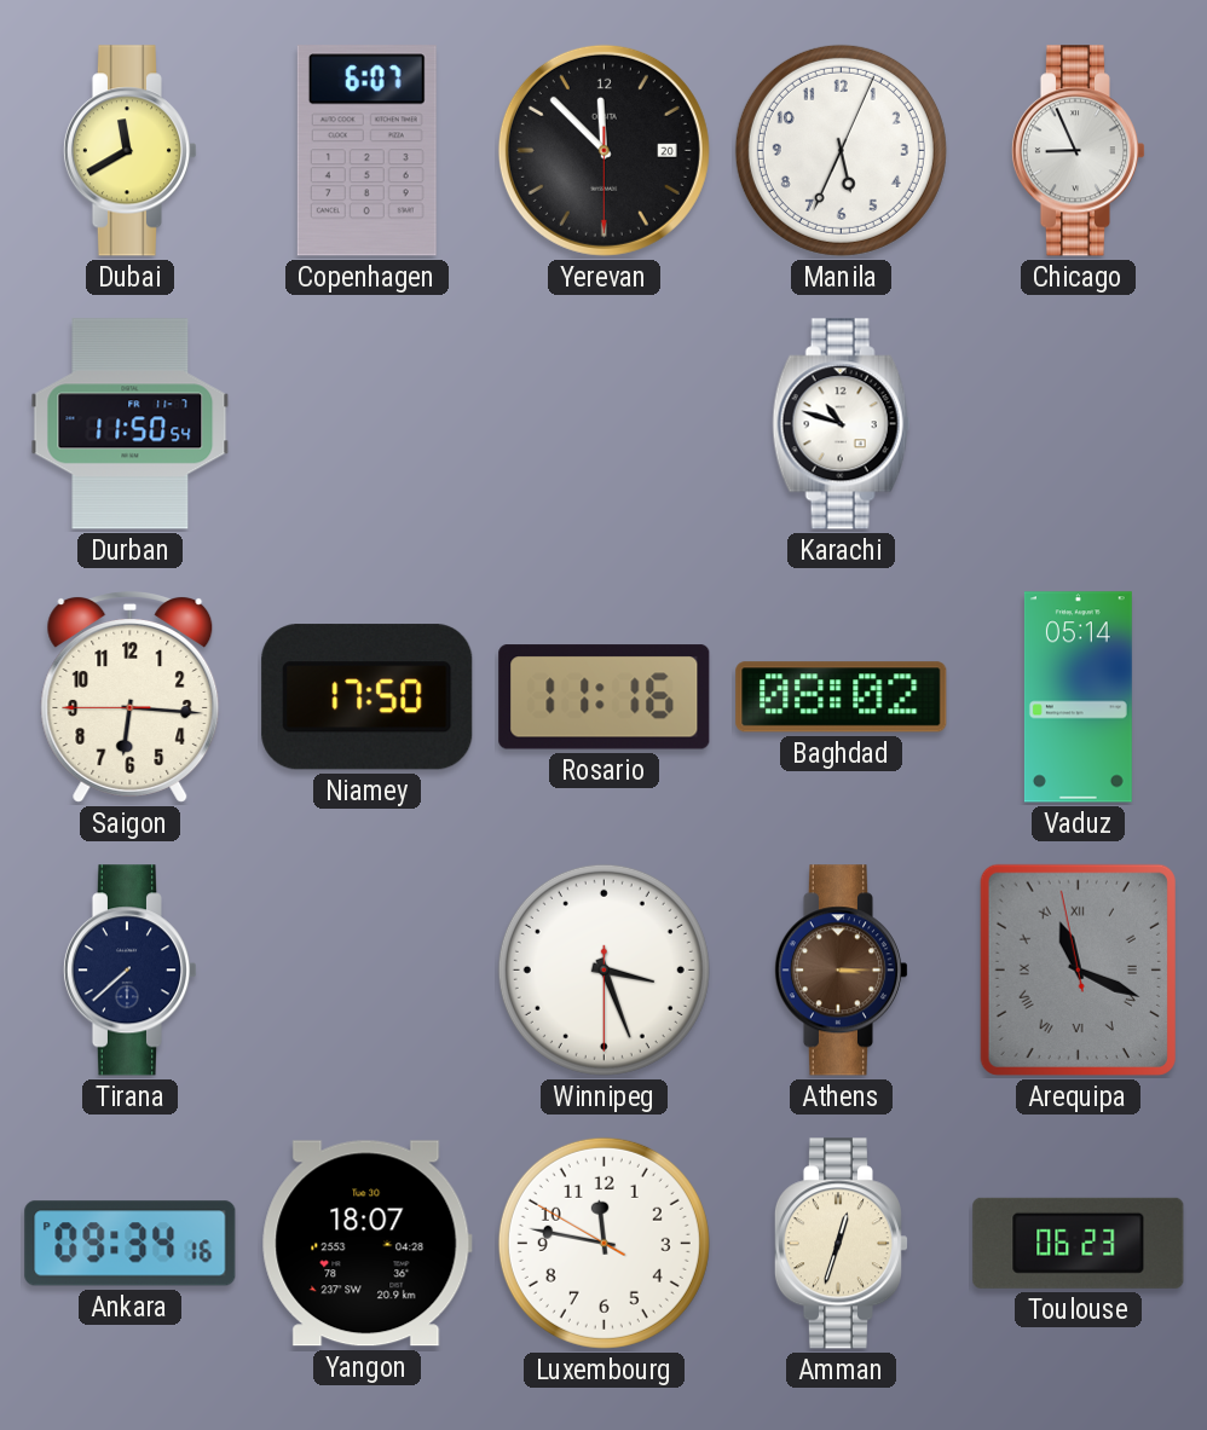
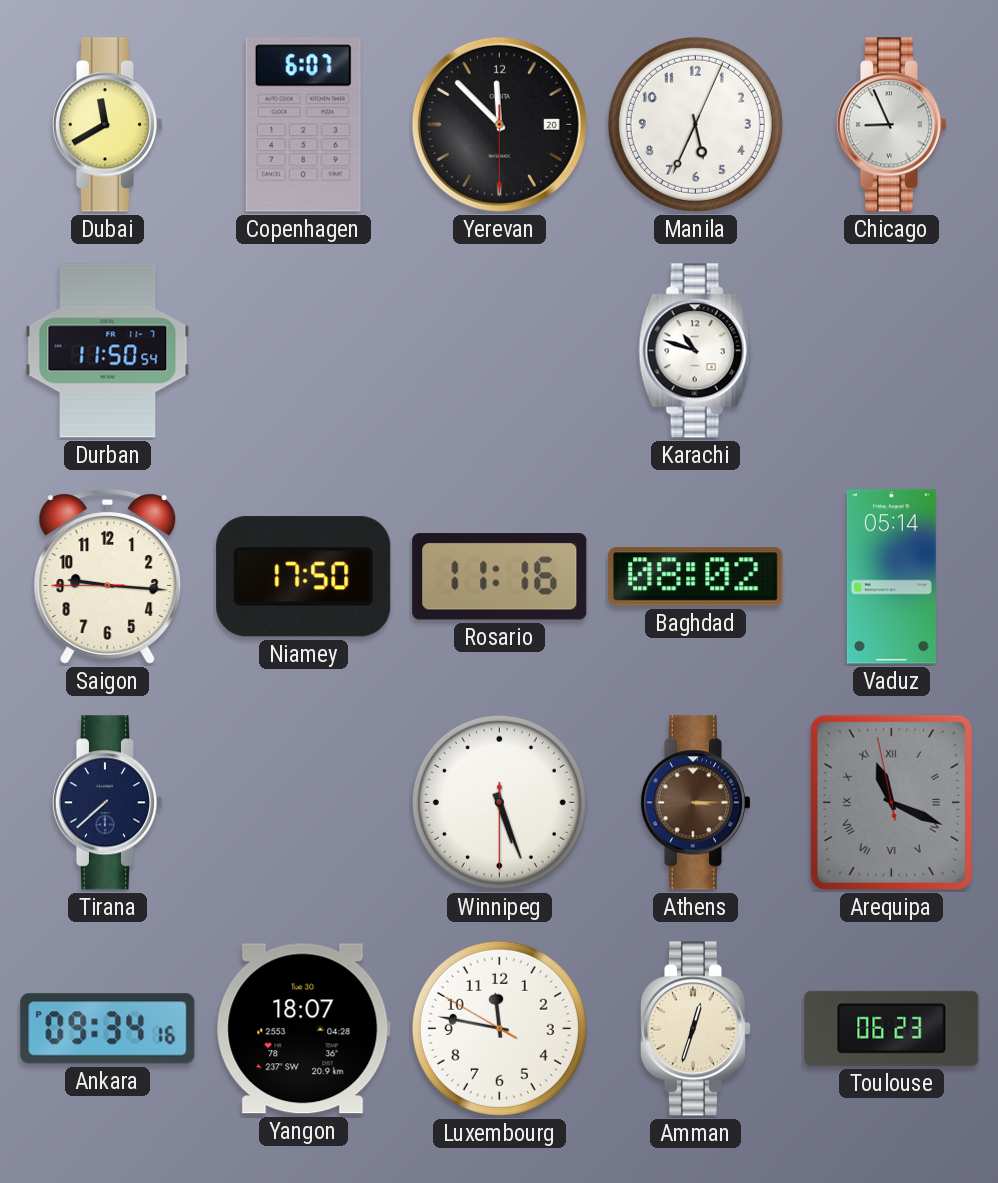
Saigon: 6:15 -> 9:15 (108, 577)
Winnipeg: 3:26 -> 5:26 (499, 802)
